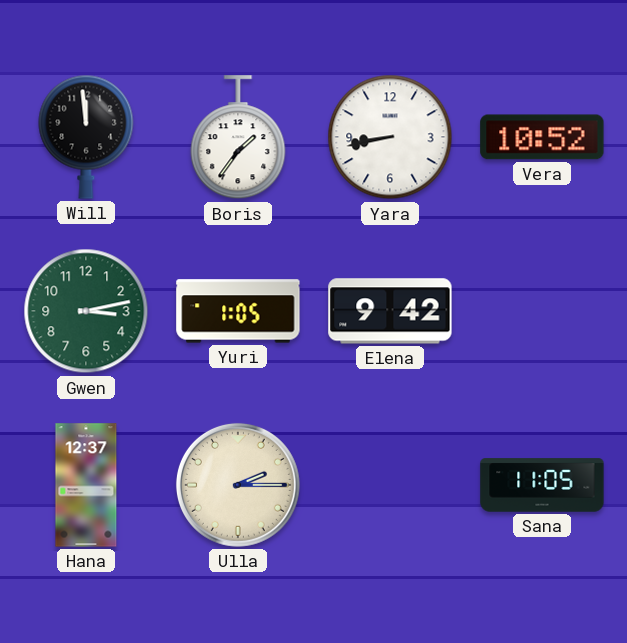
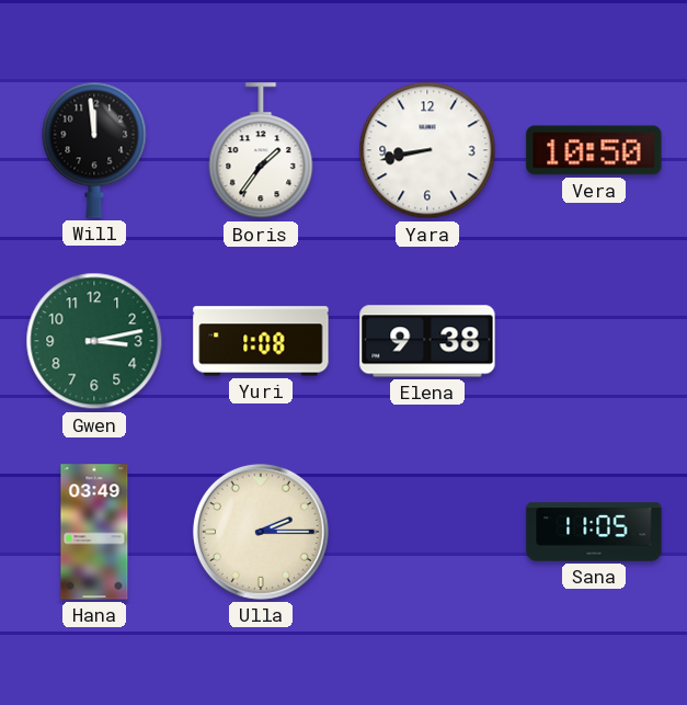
Vera: 10:52 -> 10:50 (594, 150)
Yuri: 1:05 -> 1:08 (261, 341)
Elena: 9:42 -> 9:38 (427, 341)
Hana: 12:37 -> 03:49 (94, 532)
